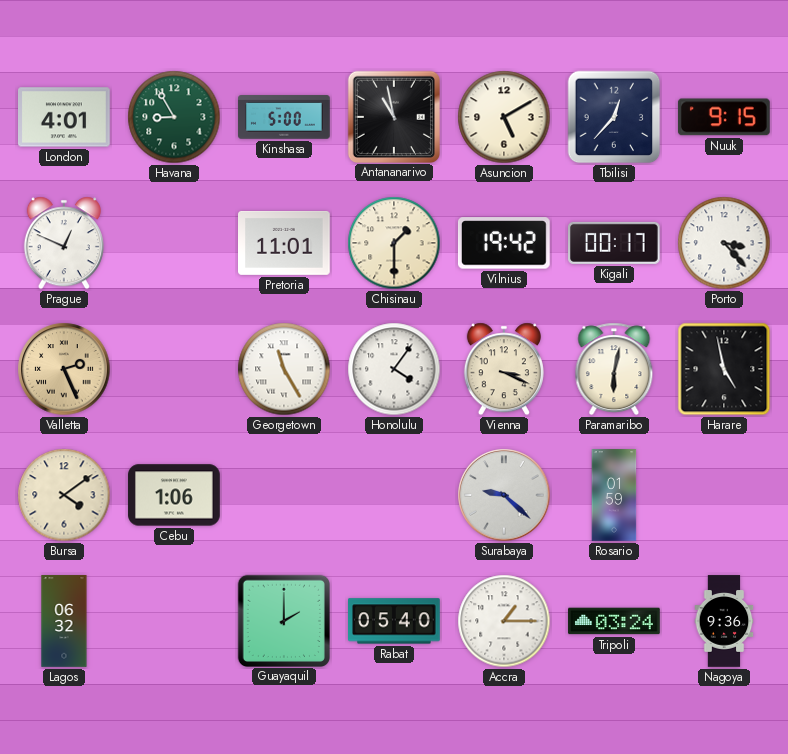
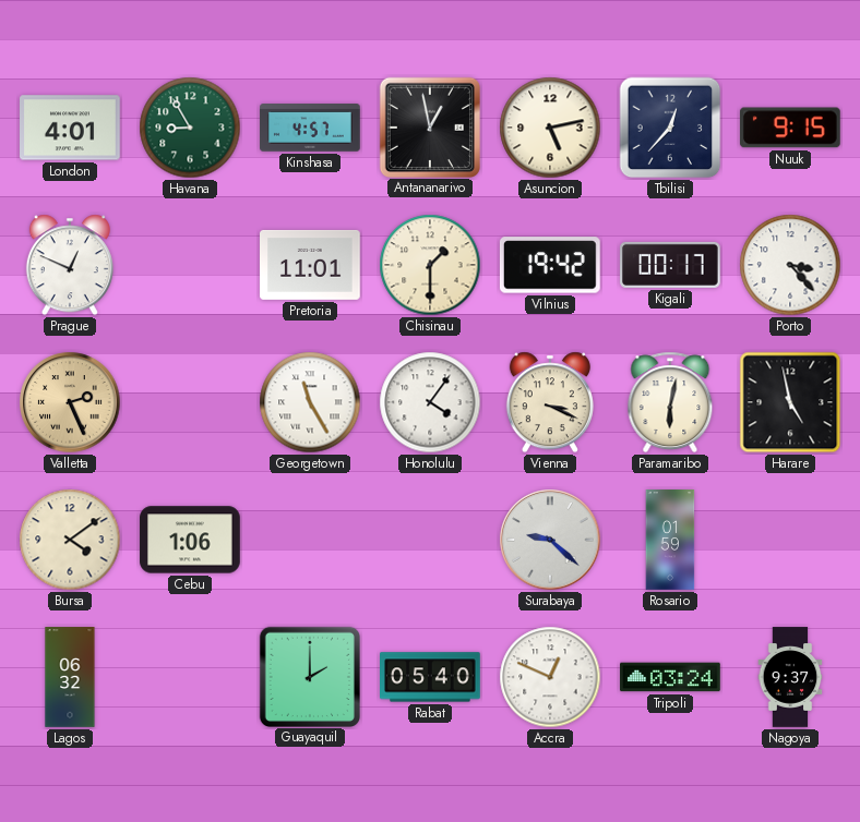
Kinshasa: 5:00 -> 4:57 (310, 128)
Antananarivo: 10:58 -> 12:58 (429, 126)
Asuncion: 5:10 -> 5:13 (550, 128)
Accra: 1:15 -> 12:49 (550, 677)
Nagoya: 9:36 -> 9:37 (790, 677)
